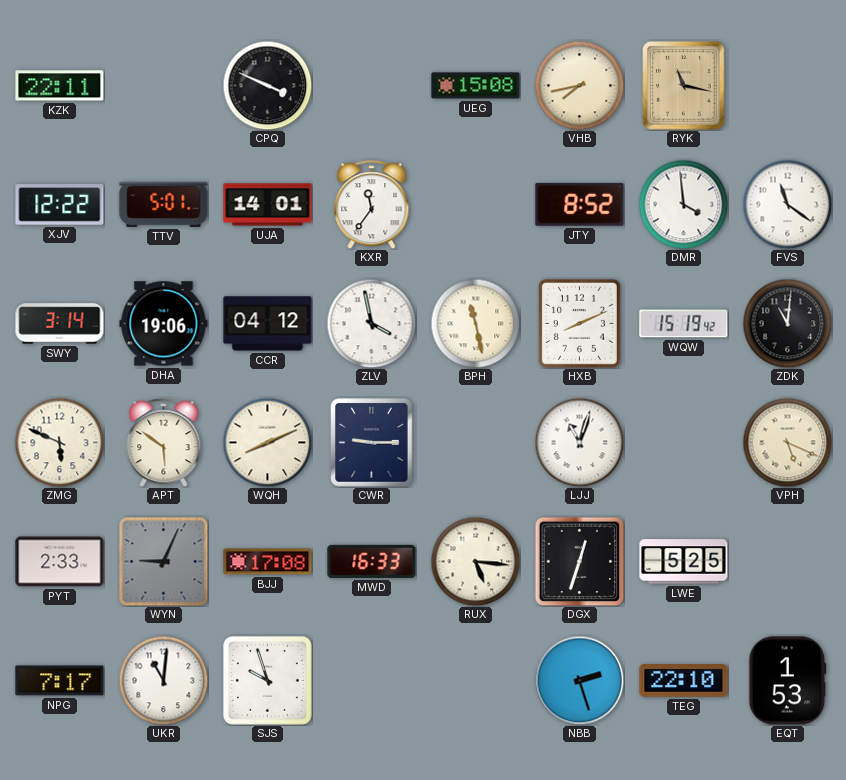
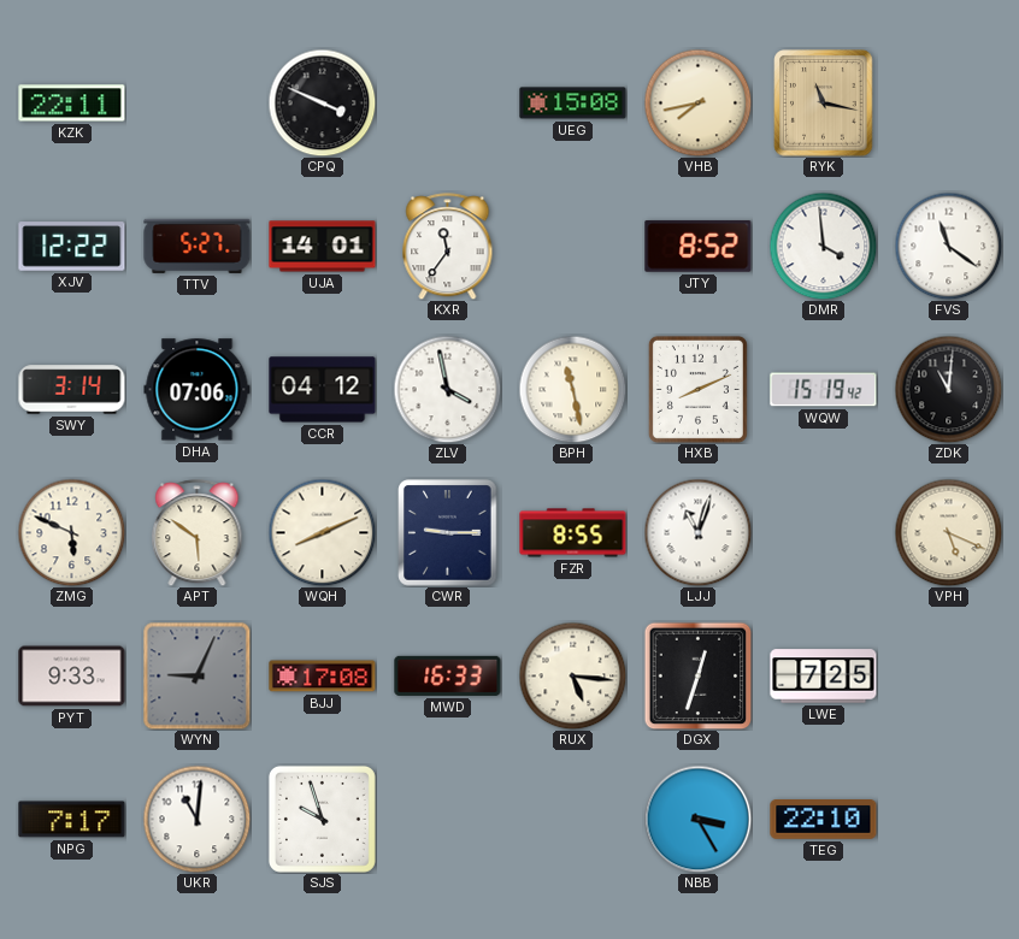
TTV: 5:01 -> 5:27 (198, 246)
DHA: 19:06 -> 07:06 (198, 390)
FZR: none -> 8:55 (573, 533)
PYT: 2:33 -> 9:33 (72, 677)
LWE: 5:25 -> 7:25 (824, 677)
NBB: 2:27 -> 3:25 (697, 819)
EQT: 1:53 -> none (788, 681)
